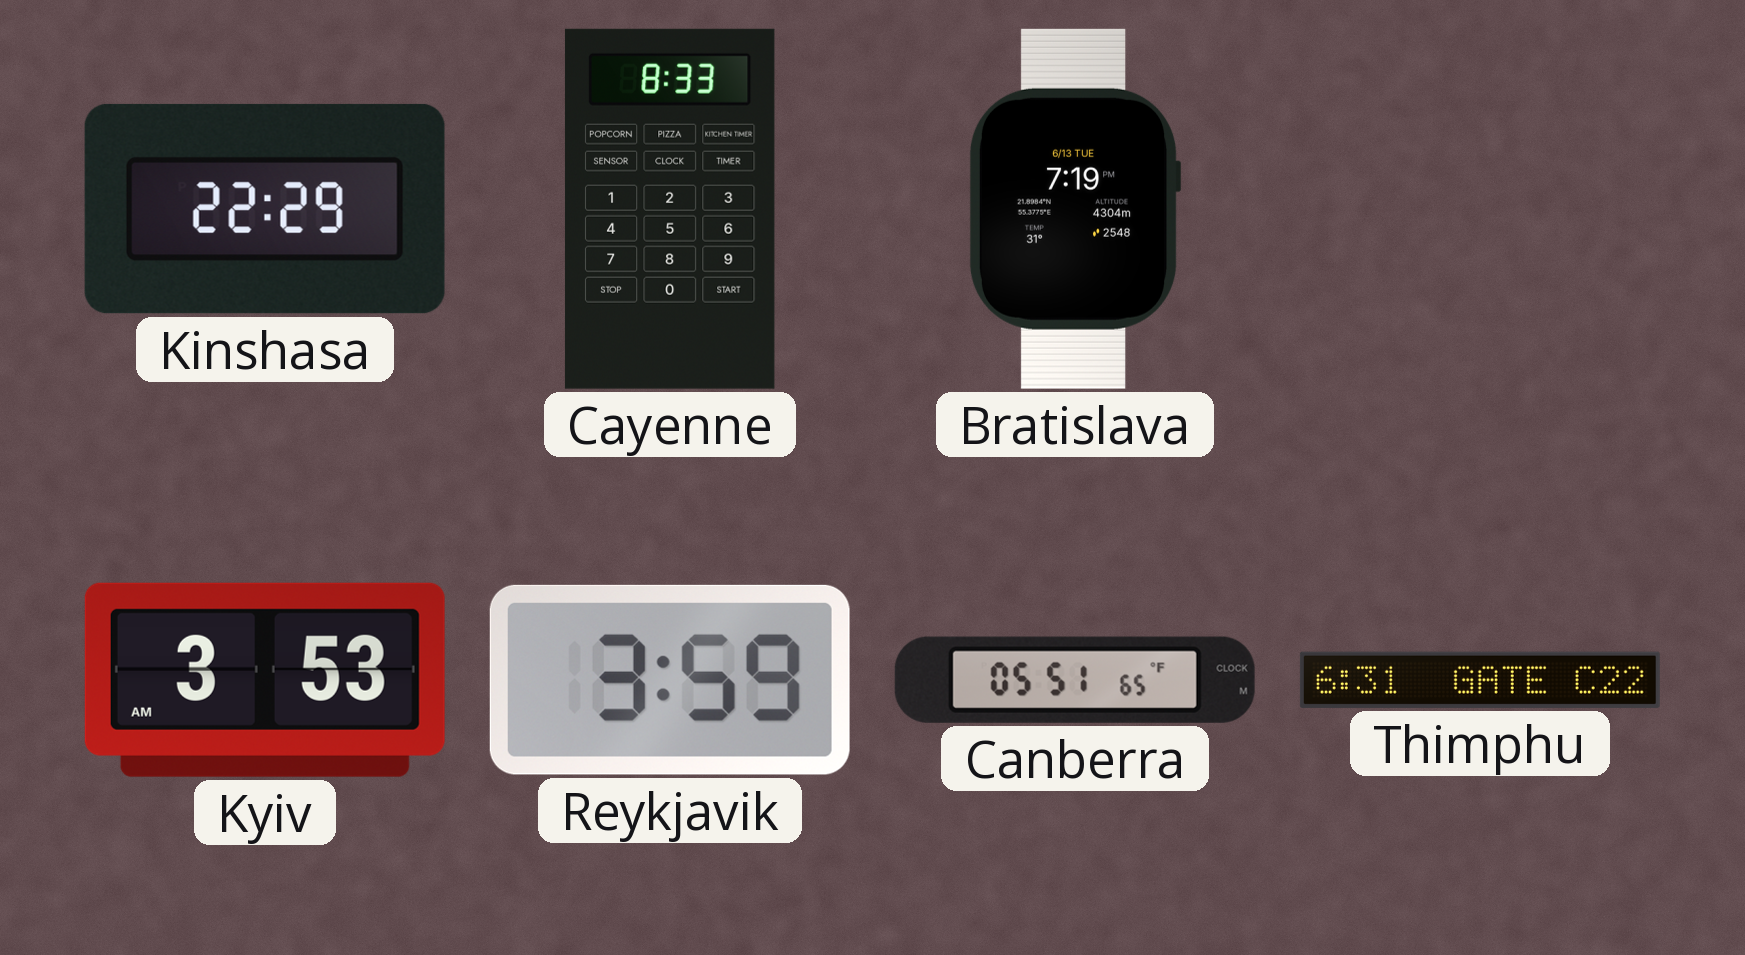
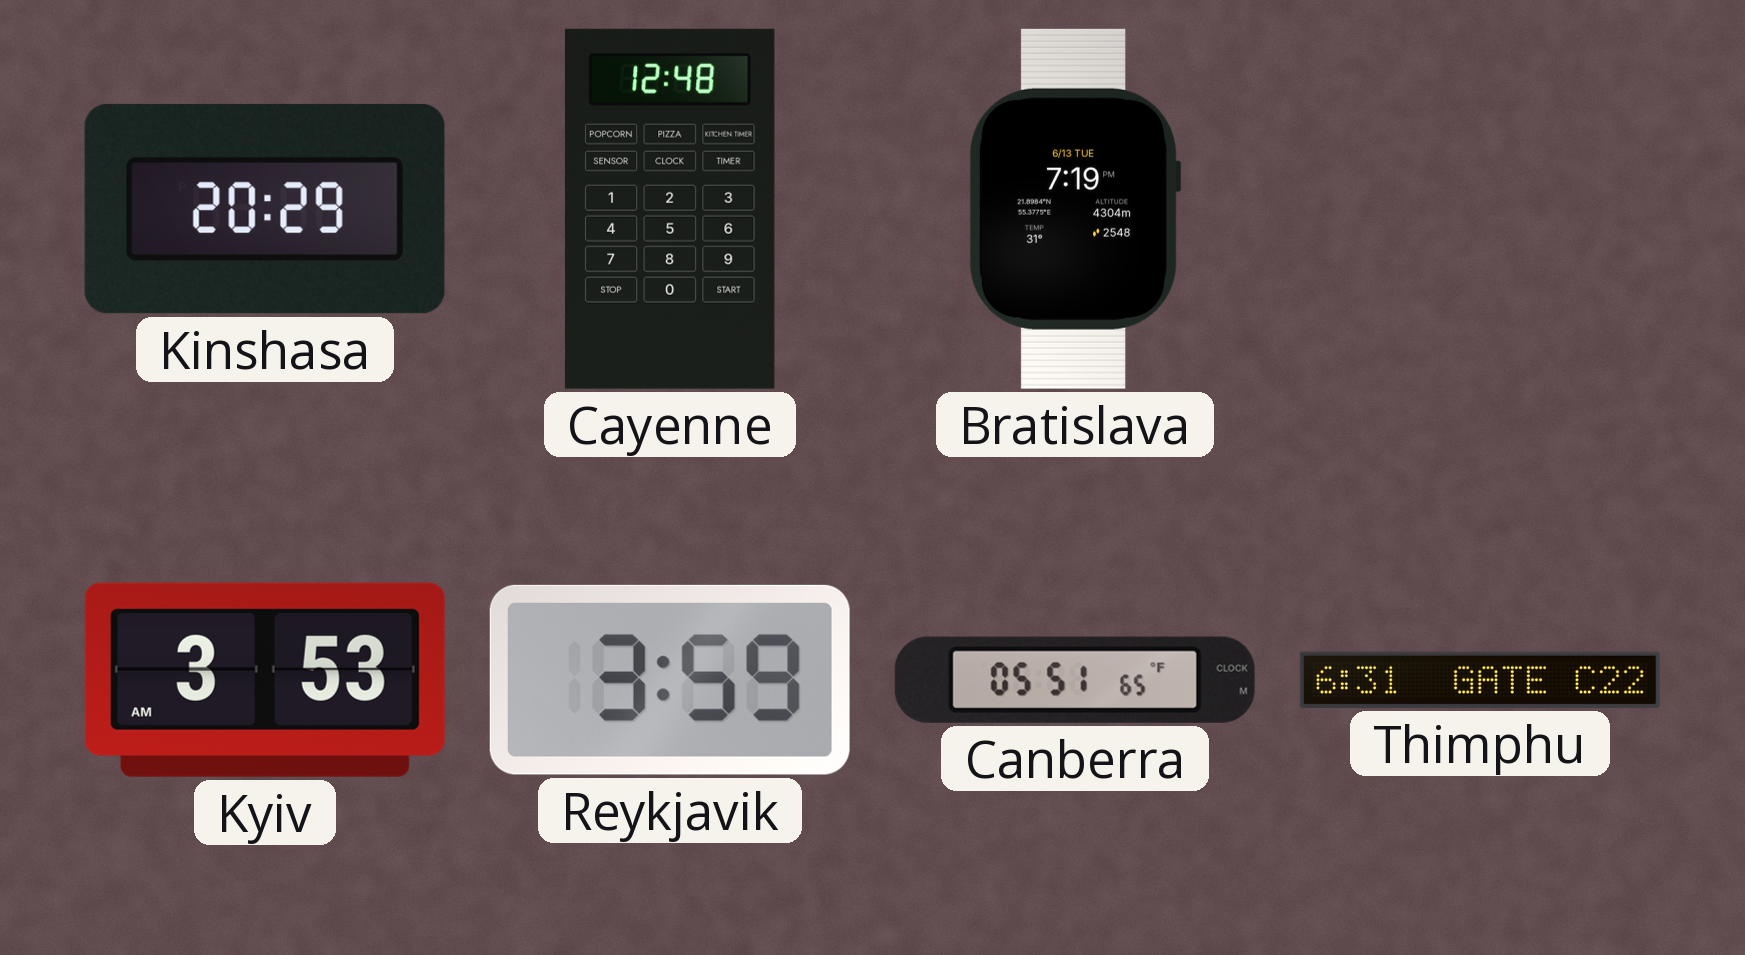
Kinshasa: 22:29 -> 20:29 (265, 209)
Cayenne: 8:33 -> 12:48 (670, 209)
